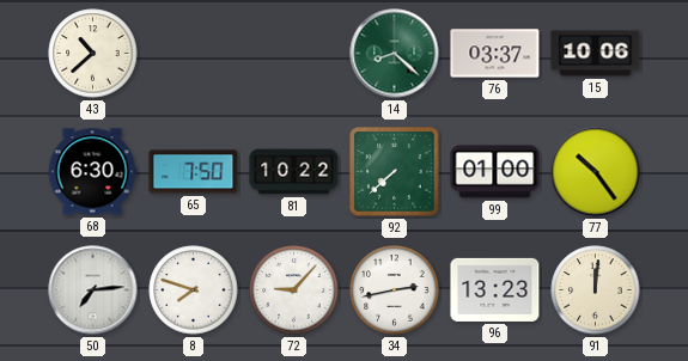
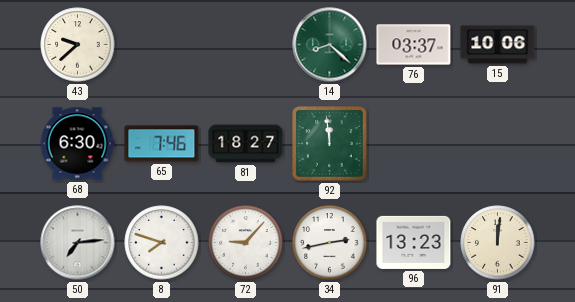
43: 10:38 -> 9:38 (78, 45)
65: 7:50 -> 7:46 (162, 144)
81: 10:22 -> 18:27 (246, 144)
92: 7:38 -> 11:59 (330, 144)
99: 01:00 -> none (495, 172)
77: 10:24 -> none (596, 172)
